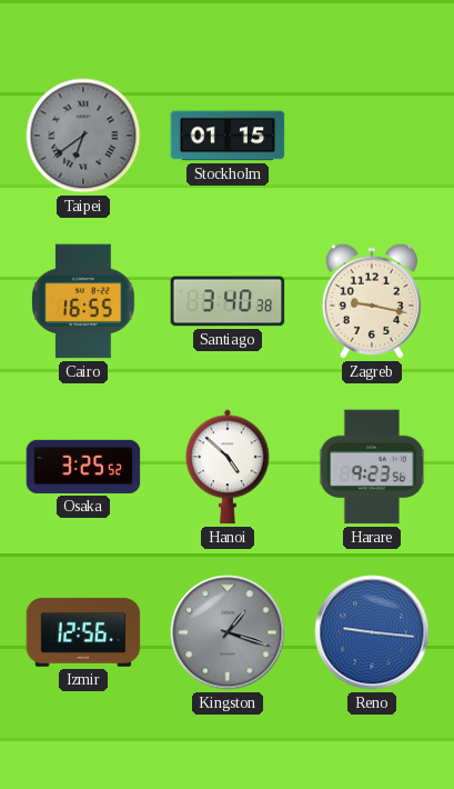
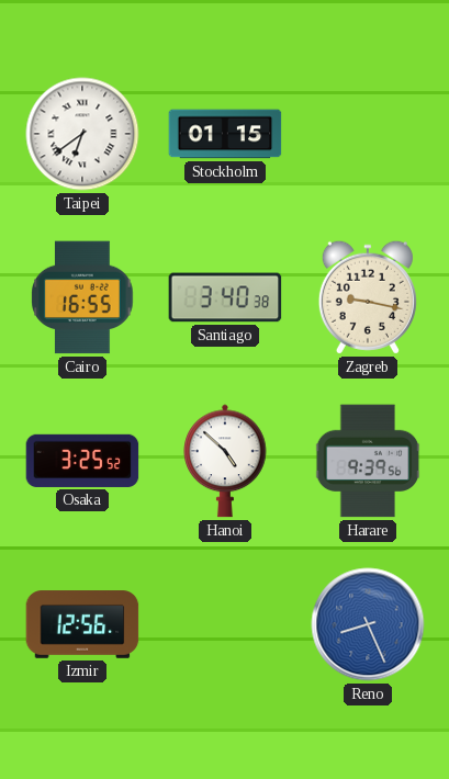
Taipei dial: grey -> white (82, 134)
Harare: 9:23 -> 9:39 (368, 461)
Kingston: 1:18 -> none (228, 632)
Reno: 9:16 -> 8:26 (368, 624)
